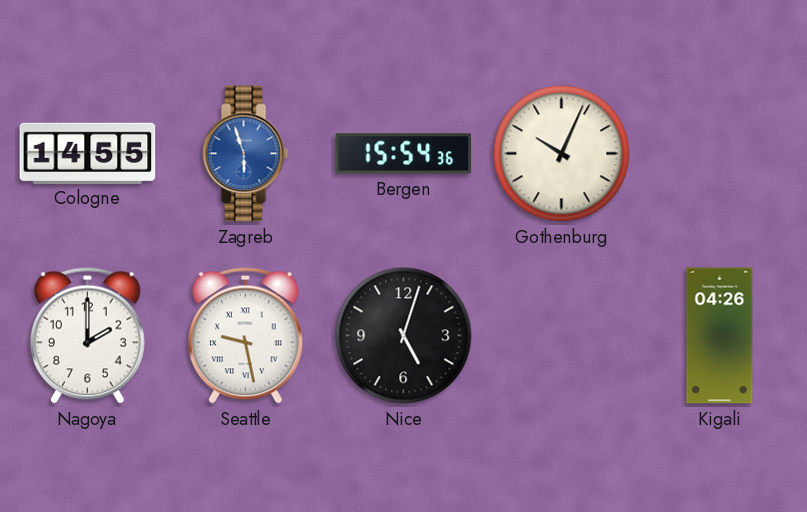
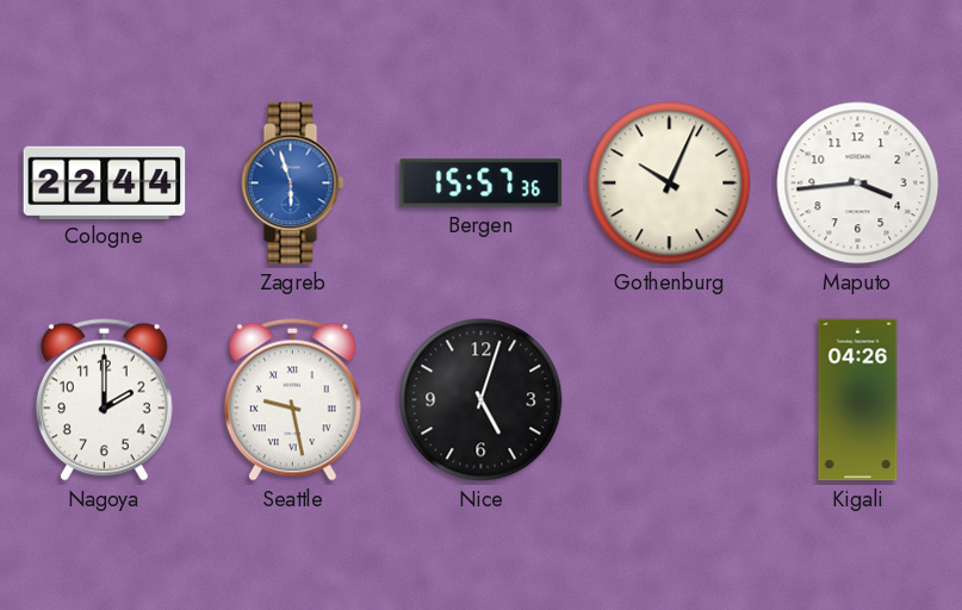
Cologne: 14:55 -> 22:44 (105, 182)
Bergen: 15:54 -> 15:57 (482, 183)
Maputo: none -> 3:44 (858, 183)
